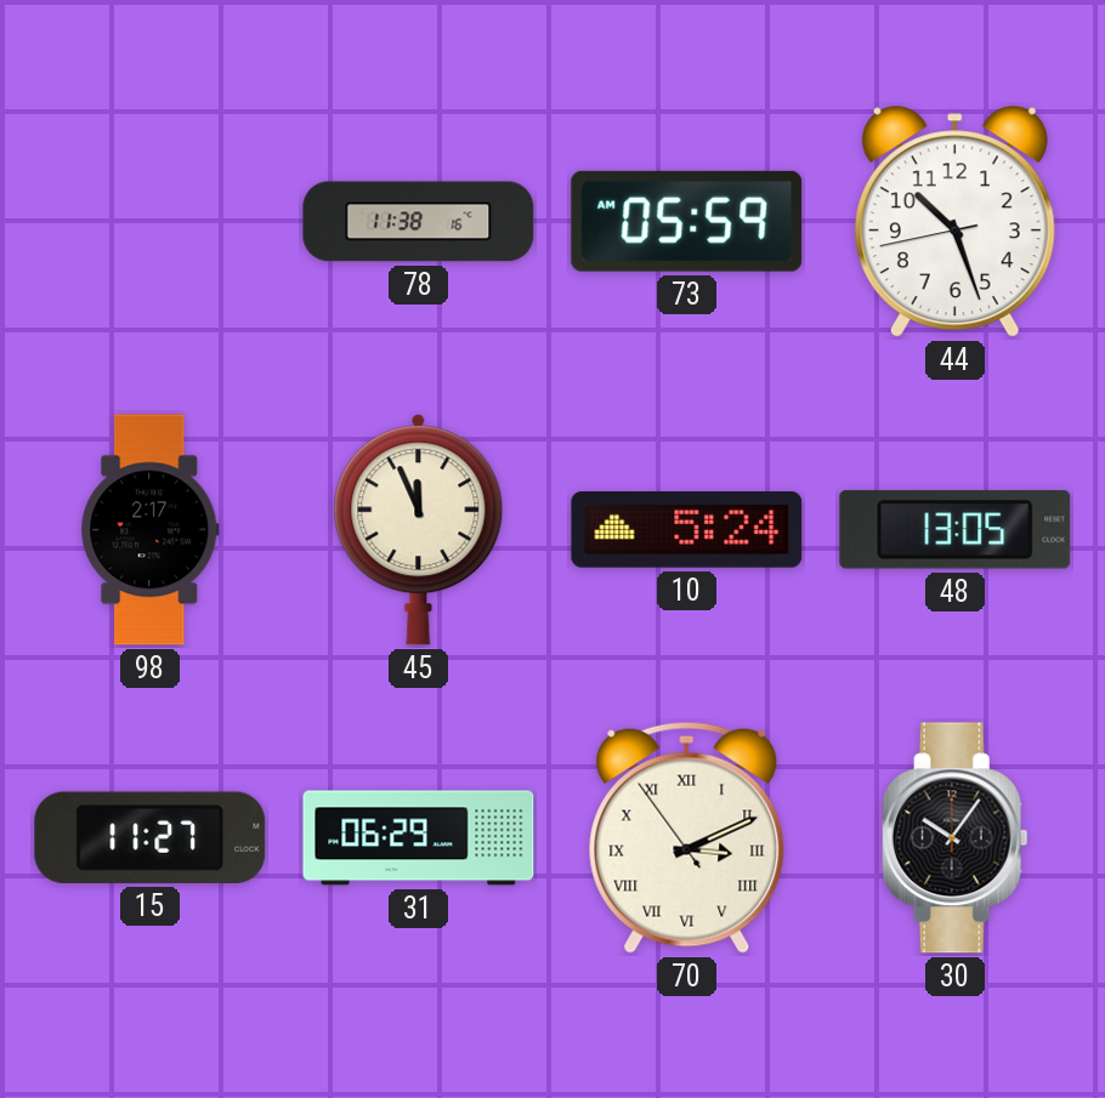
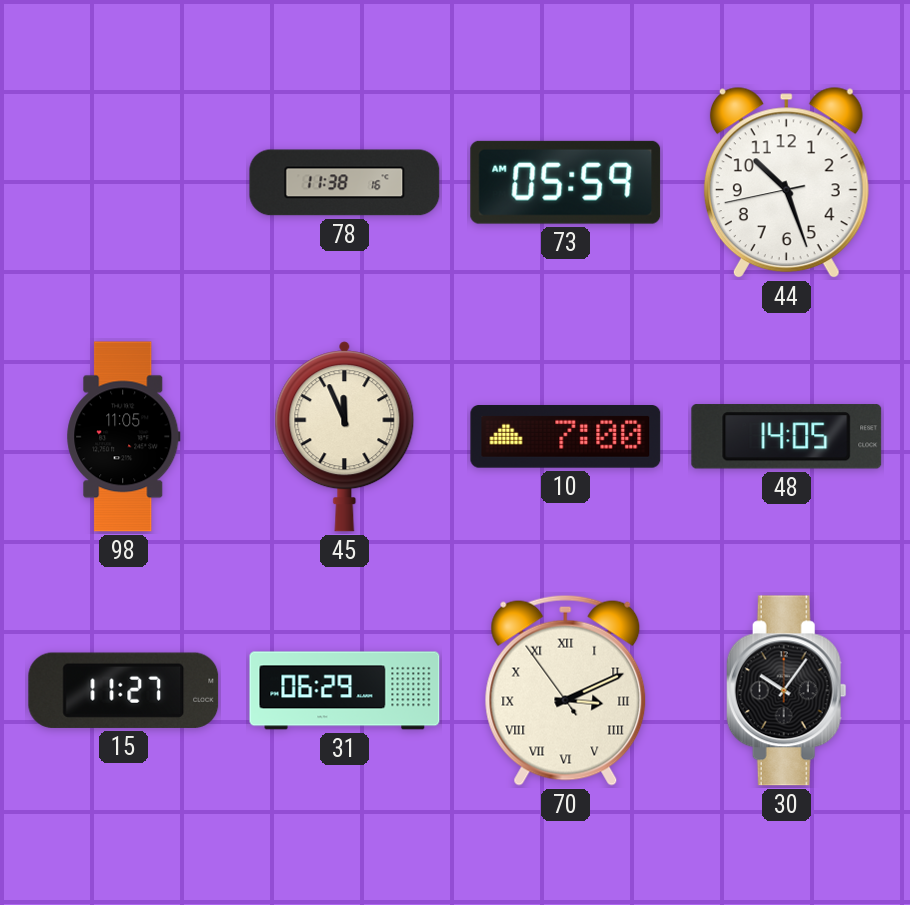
98: 2:17 -> 11:05 (124, 437)
10: 5:24 -> 7:00 (566, 437)
48: 13:05 -> 14:05 (787, 437)
